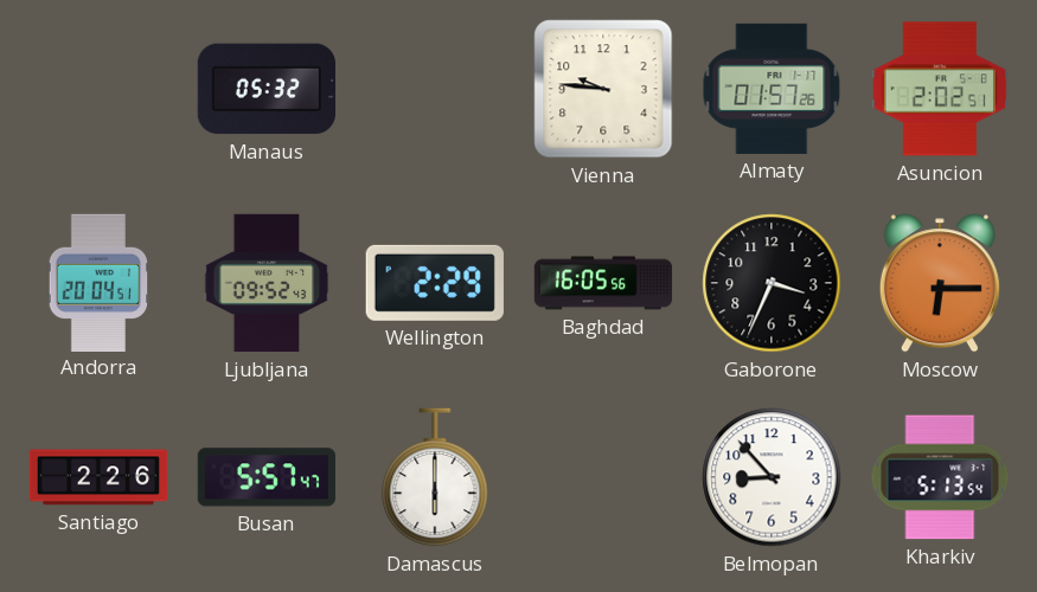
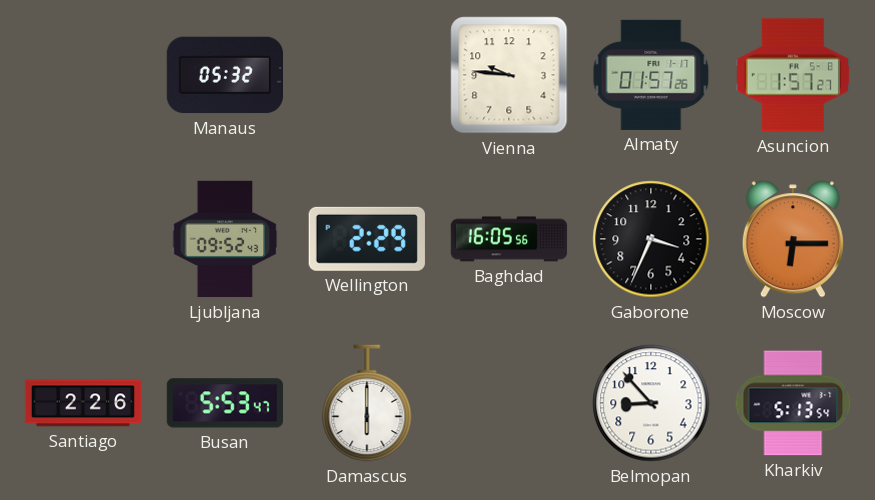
Asuncion: 2:02 -> 1:57 (792, 75)
Andorra: 20:04 -> none (98, 282)
Busan: 5:57 -> 5:53 (224, 403)
